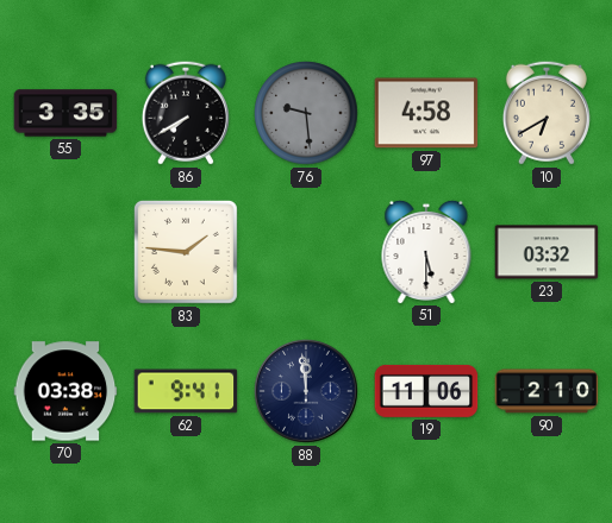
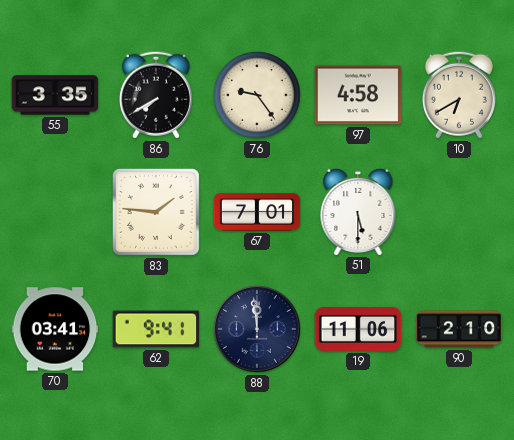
76: 9:29 -> 9:24 (257, 95)
76 dial: grey -> cream (257, 95)
67: none -> 7:01 (257, 212)
23: 03:32 -> none (547, 252)
70: 03:38 -> 03:41 (55, 329)
